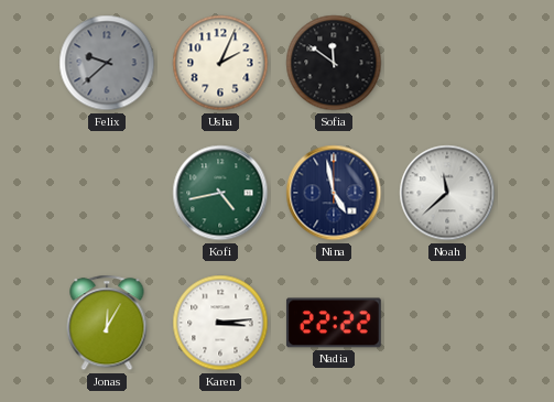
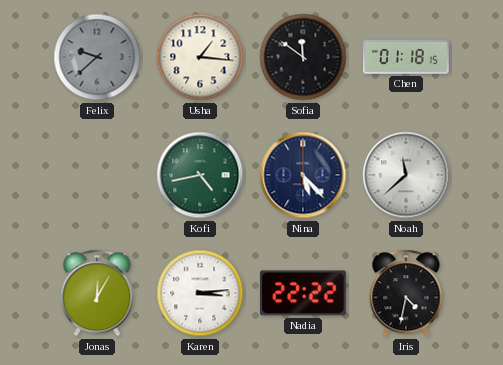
Usha: 2:04 -> 1:16 (200, 57)
Chen: none -> 01:18 (406, 57)
Nina: 4:58 -> 5:23 (303, 175)
Iris: none -> 4:32 (406, 293)
